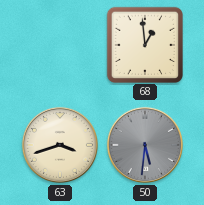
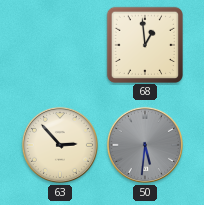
63: 3:42 -> 2:53 (60, 145)
